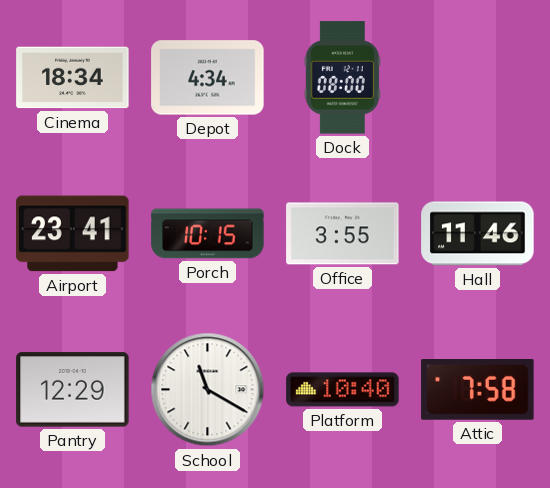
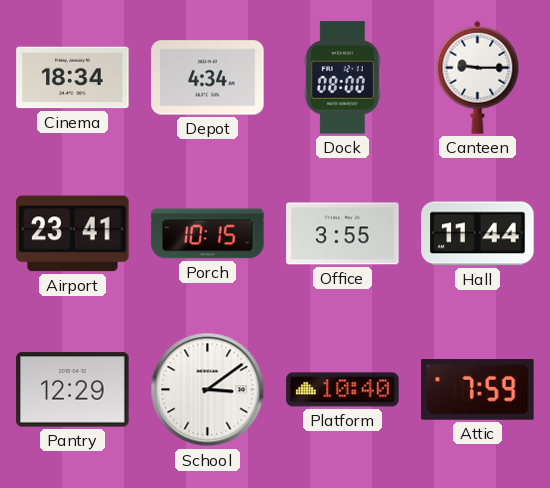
Canteen: none -> 9:15 (478, 77)
Hall: 11:46 -> 11:44 (478, 234)
School: 11:20 -> 3:09 (208, 390)
Attic: 7:58 -> 7:59 (478, 390)
